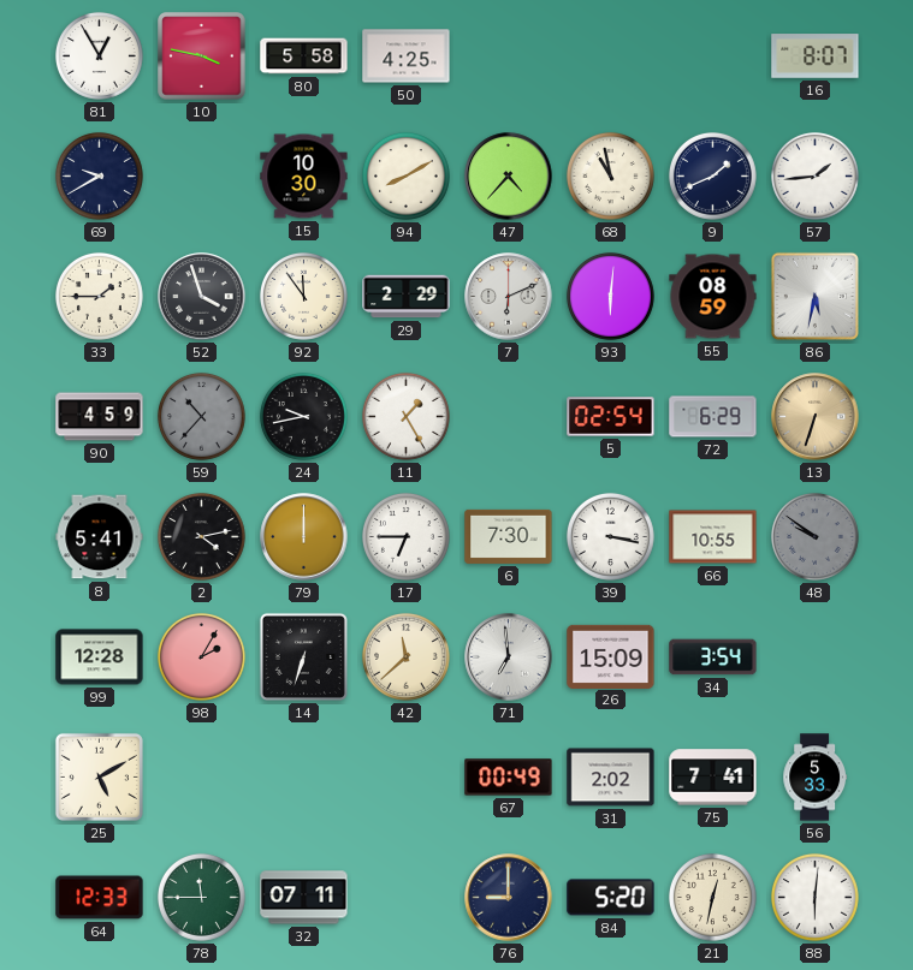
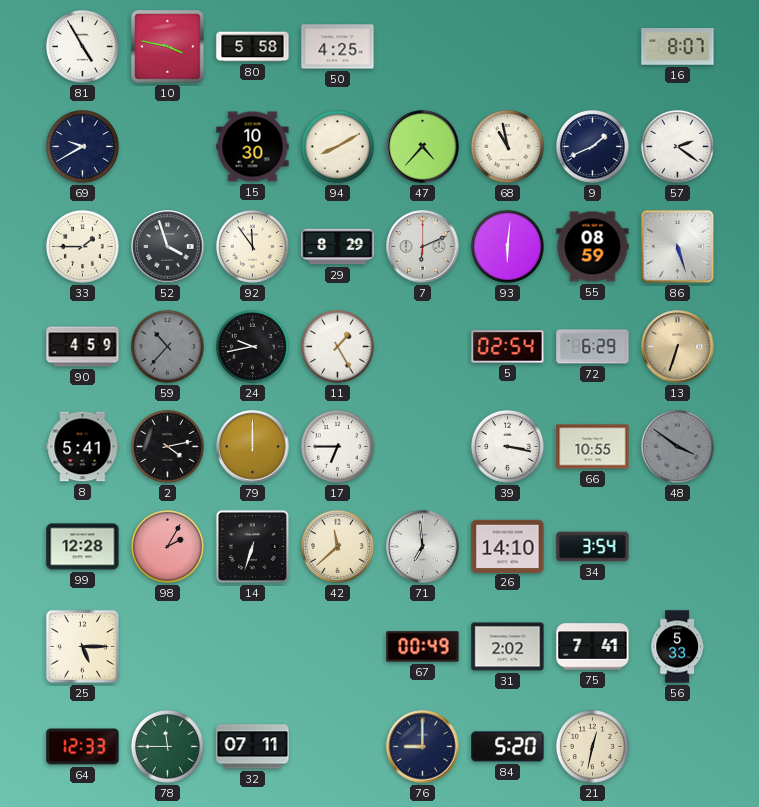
81: 12:55 -> 4:55 (82, 46)
57: 1:44 -> 2:21 (677, 146)
29: 2:29 -> 8:29 (338, 247)
86: 5:32 -> 5:27 (677, 246)
6: 7:30 -> none (509, 536)
48: 9:51 -> 3:51 (677, 446)
26: 15:09 -> 14:10 (508, 546)
25: 5:10 -> 5:15 (82, 646)
88: 6:01 -> none (814, 897)
